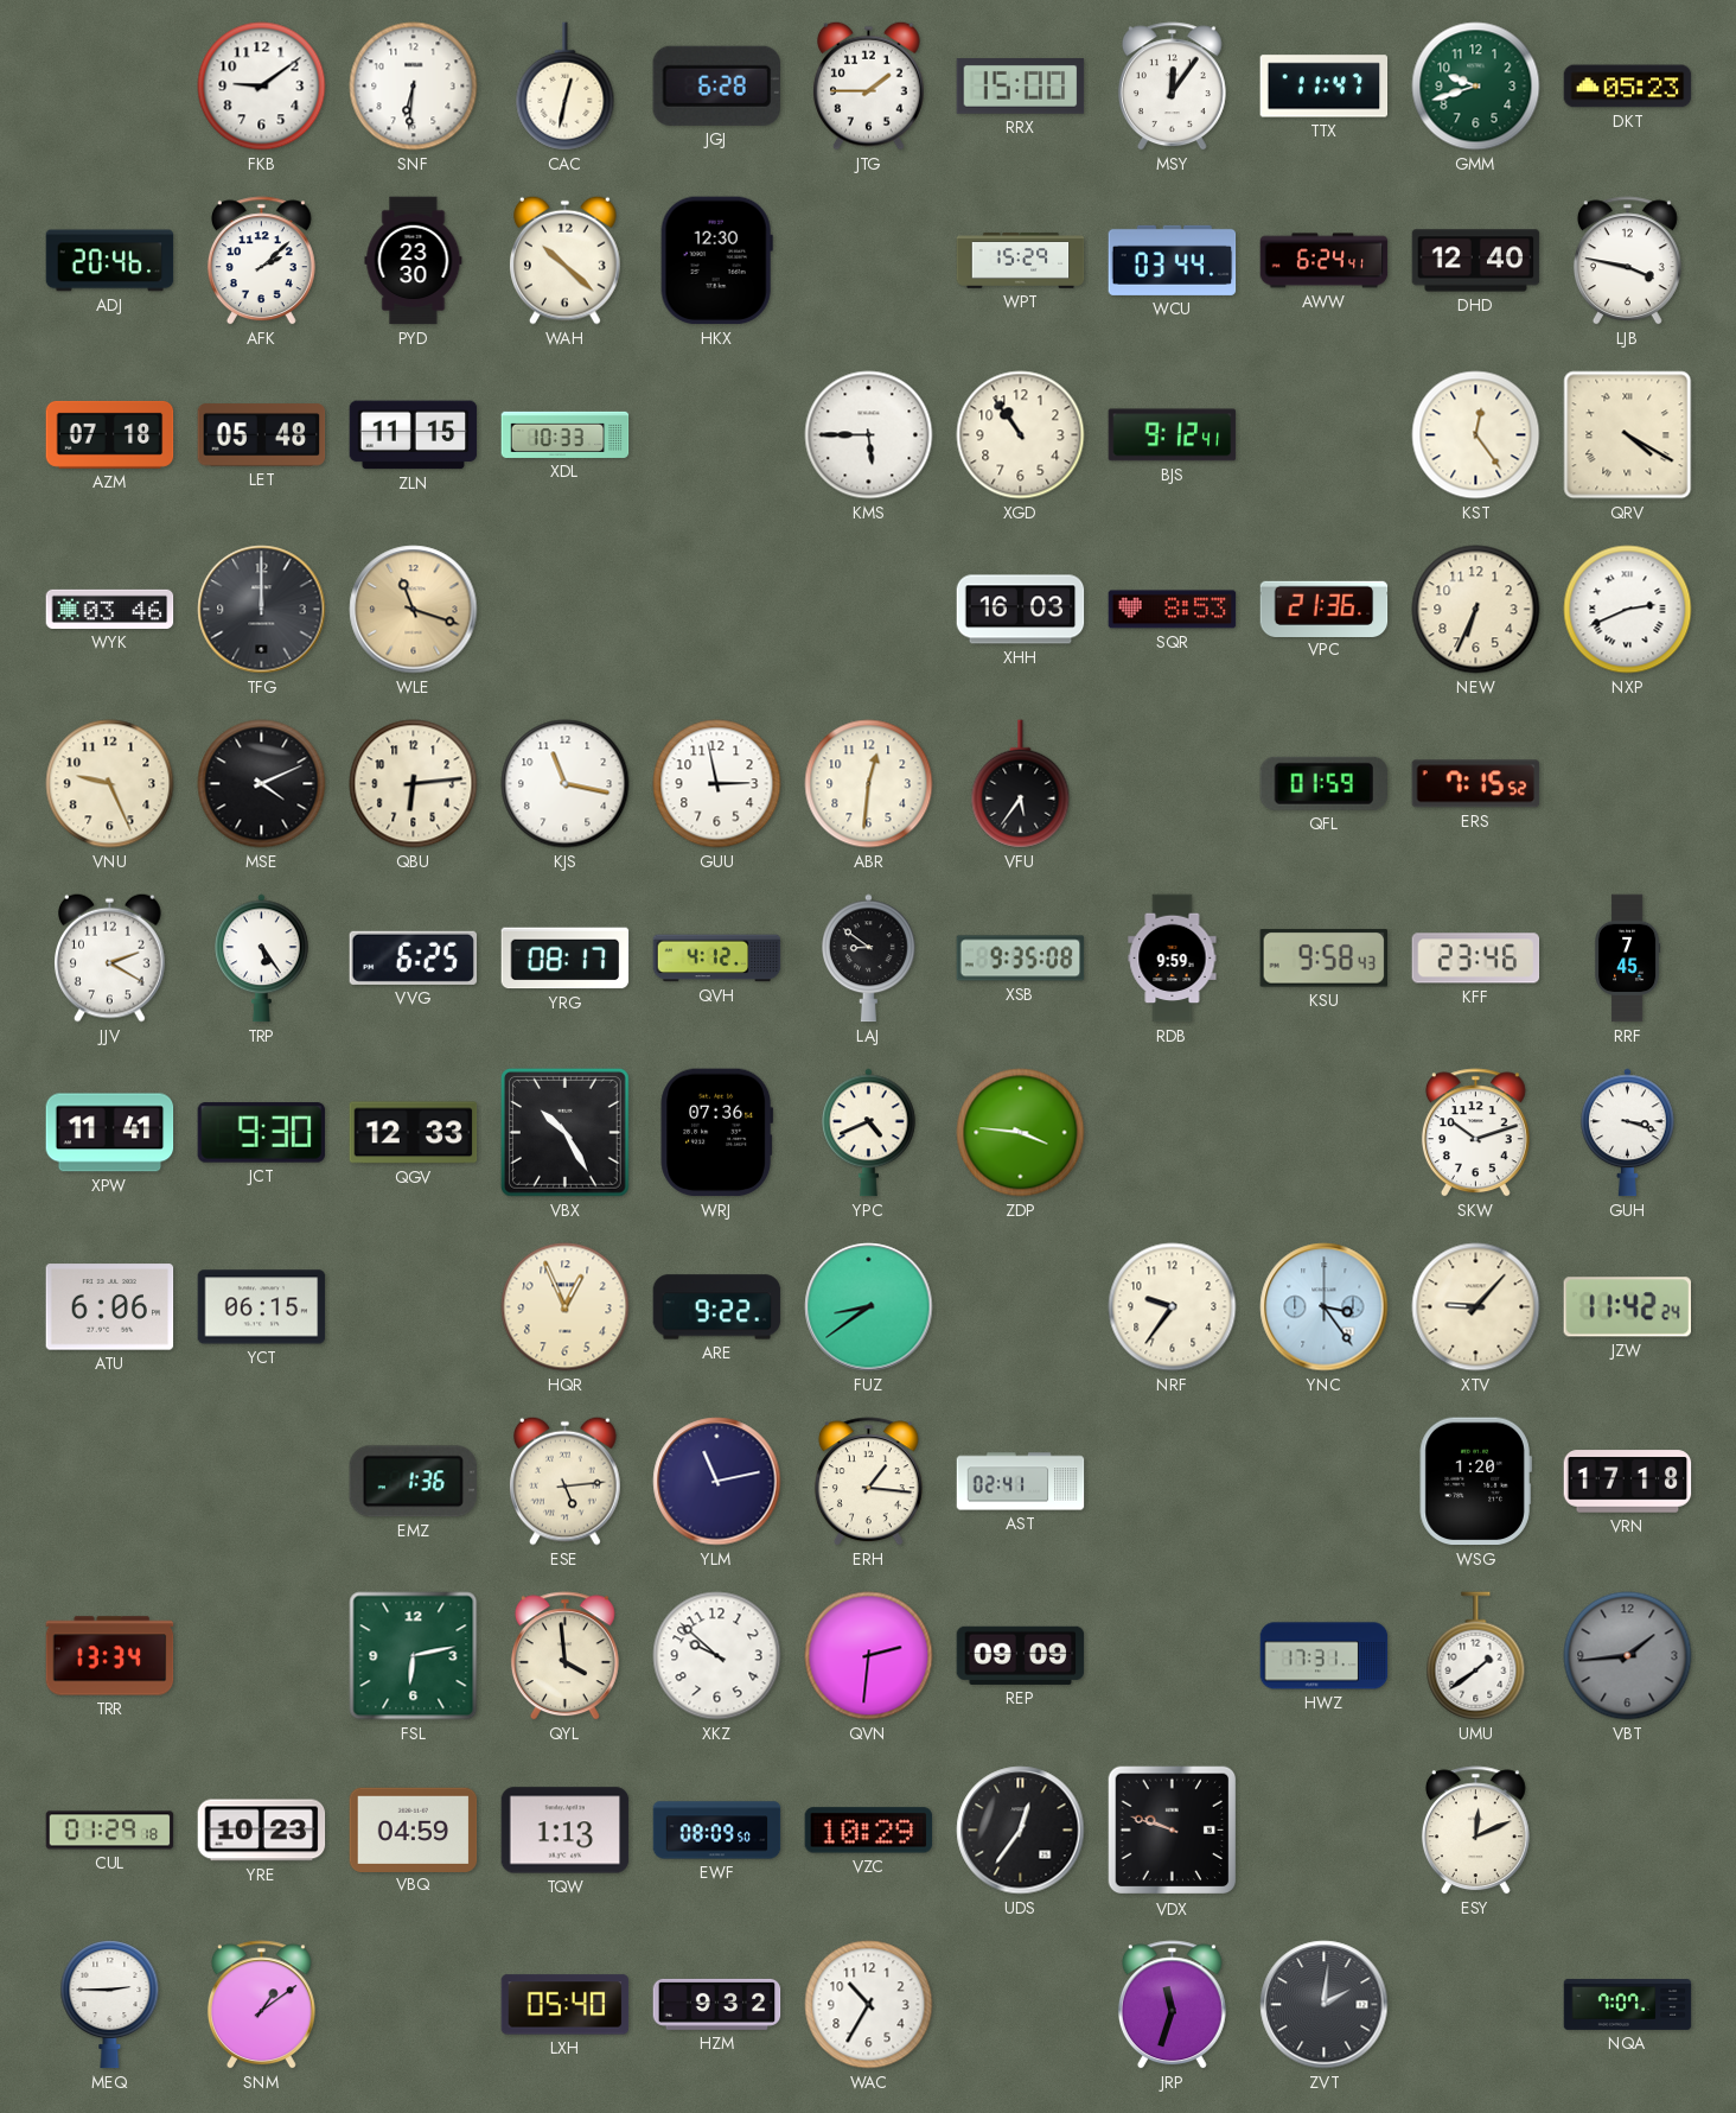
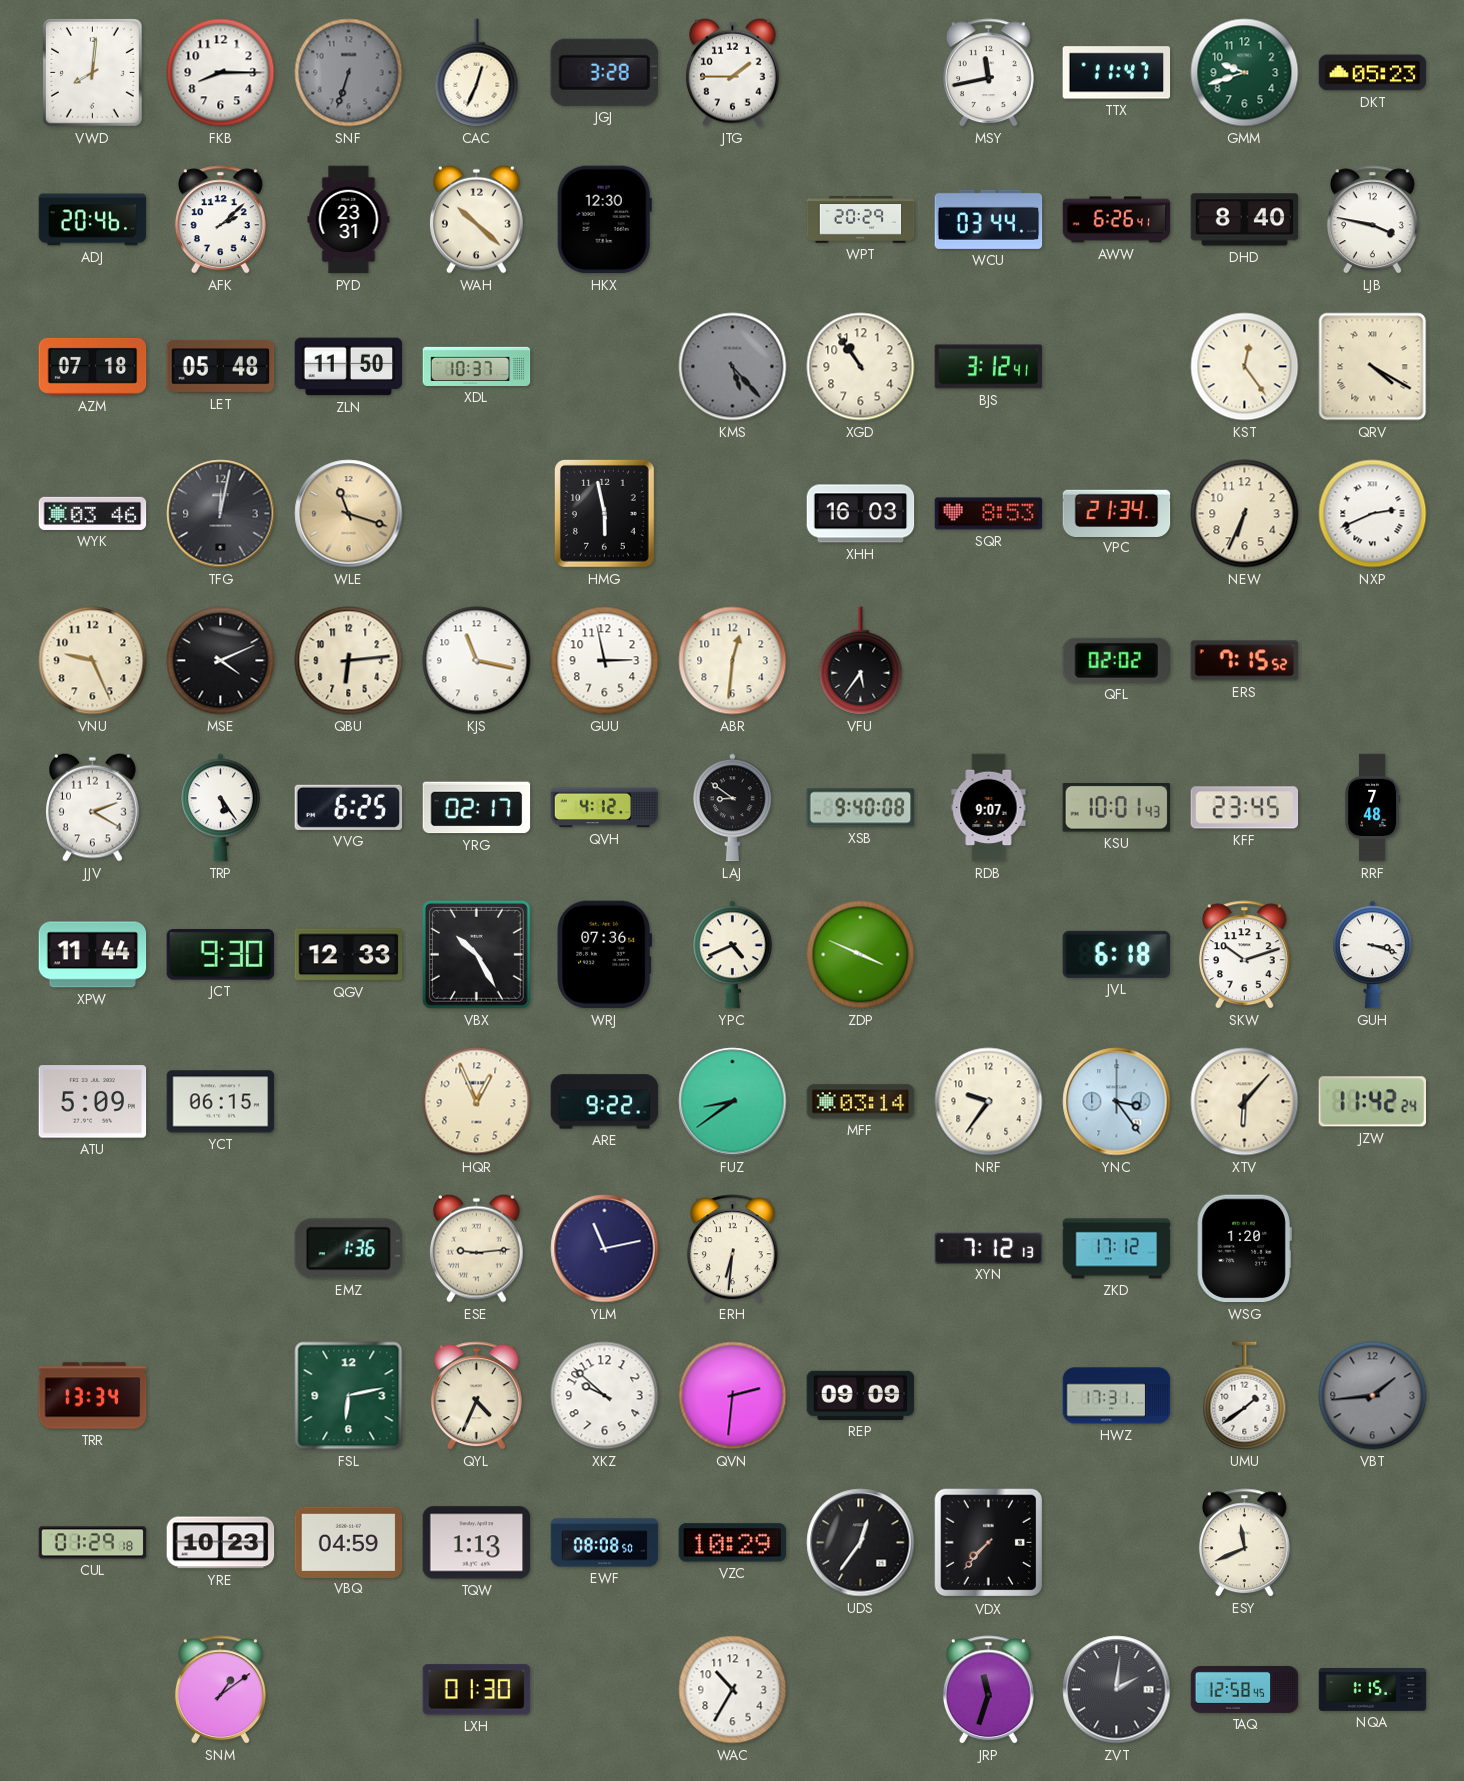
VWD: none -> 8:01 (92, 72)
FKB: 9:09 -> 8:15 (221, 73)
SNF: 6:31 -> 6:33 (349, 73)
SNF dial: white -> grey (349, 73)
CAC: 12:32 -> 12:34 (477, 73)
JGJ: 6:28 -> 3:28 (604, 72)
RRX: 15:00 -> none (1021, 87)
MSY: 12:06 -> 11:43 (988, 73)
PYD: 23:30 -> 23:31 (349, 220)
WPT: 15:29 -> 20:29 (861, 220)
AWW: 6:24 -> 6:26 (1117, 220)
DHD: 12:40 -> 8:40 (1245, 220)
ZLN: 11:15 -> 11:50 (349, 367)
XDL: 10:33 -> 10:37 (477, 366)
KMS: 5:45 -> 5:23 (733, 367)
KMS dial: white -> grey (733, 367)
BJS: 9:12 -> 3:12 (989, 367)
TFG: 12:00 -> 12:02 (221, 514)
HMG: none -> 5:58 (604, 513)
VPC: 21:36 -> 21:34 (1117, 513)
QFL: 01:59 -> 02:02 (1116, 660)
YRG: 08:17 -> 02:17 (477, 808)
XSB: 9:35 -> 9:40 (861, 808)
RDB: 9:59 -> 9:07 (989, 808)
KSU: 9:58 -> 10:01 (1116, 808)
KFF: 23:46 -> 23:45 (1245, 808)
RRF: 7:45 -> 7:48 (1372, 808)
XPW: 11:41 -> 11:44 (93, 955)
ZDP: 3:46 -> 3:49 (861, 955)
JVL: none -> 6:18 (1117, 954)
ATU: 6:06 -> 5:09 (93, 1102)
MFF: none -> 03:14 (861, 1102)
XTV: 9:07 -> 6:07 (1245, 1102)
ESE: 5:14 -> 9:14 (477, 1248)
ERH: 1:16 -> 6:31 (732, 1249)
AST: 02:41 -> none (1021, 1482)
XYN: none -> 7:12 (989, 1248)
ZKD: none -> 17:12 (1117, 1249)
VRN: 17:18 -> none (1628, 1482)
QYL: 3:59 -> 4:34 (476, 1396)
EWF: 08:09 -> 08:08 (605, 1543)
VDX: 9:48 -> 7:37 (989, 1543)
ESY: 12:11 -> 11:41 (1244, 1543)
MEQ: 2:45 -> none (110, 2005)
LXH: 05:40 -> 01:30 (477, 1690)
HZM: 9:32 -> none (717, 2004)
TAQ: none -> 12:58 (1245, 1689)
NQA: 7:07 -> 1:15 (1373, 1690)
